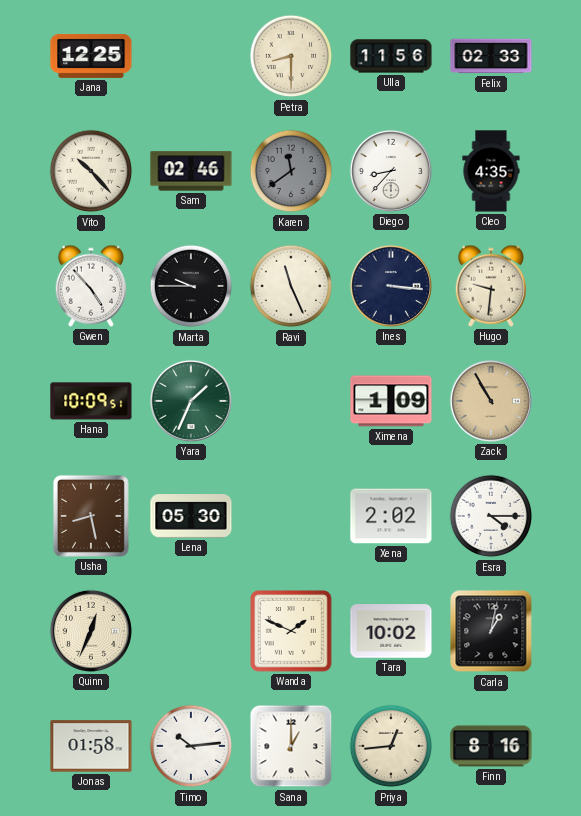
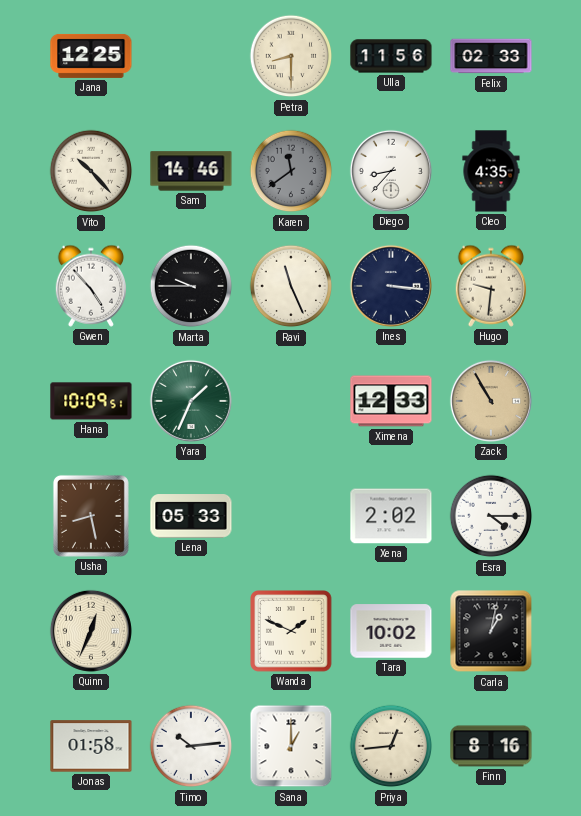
Sam: 02:46 -> 14:46 (191, 171)
Ximena: 1:09 -> 12:33 (391, 401)
Lena: 05:30 -> 05:33 (191, 516)
